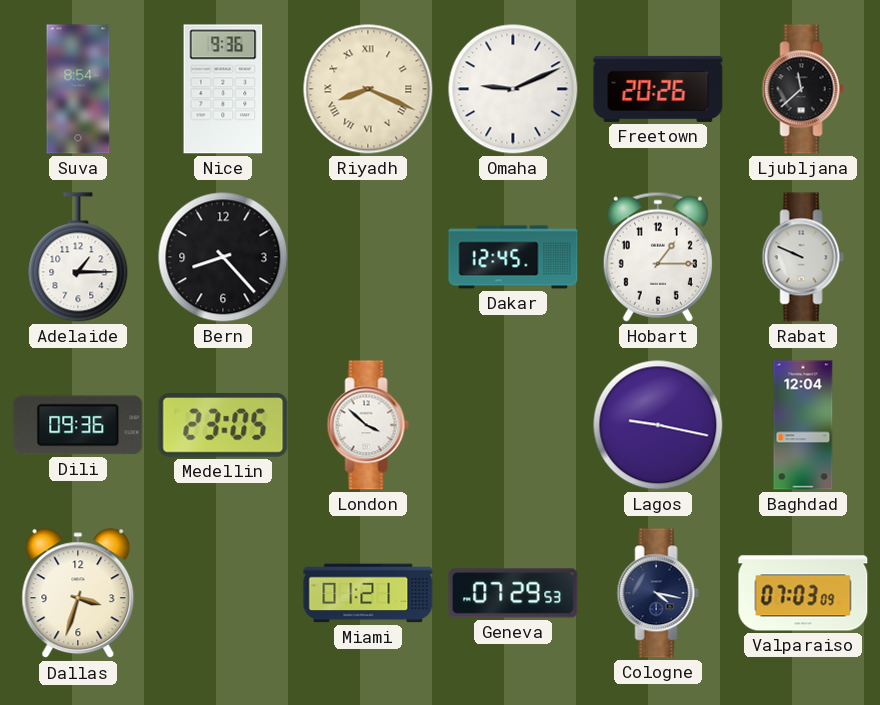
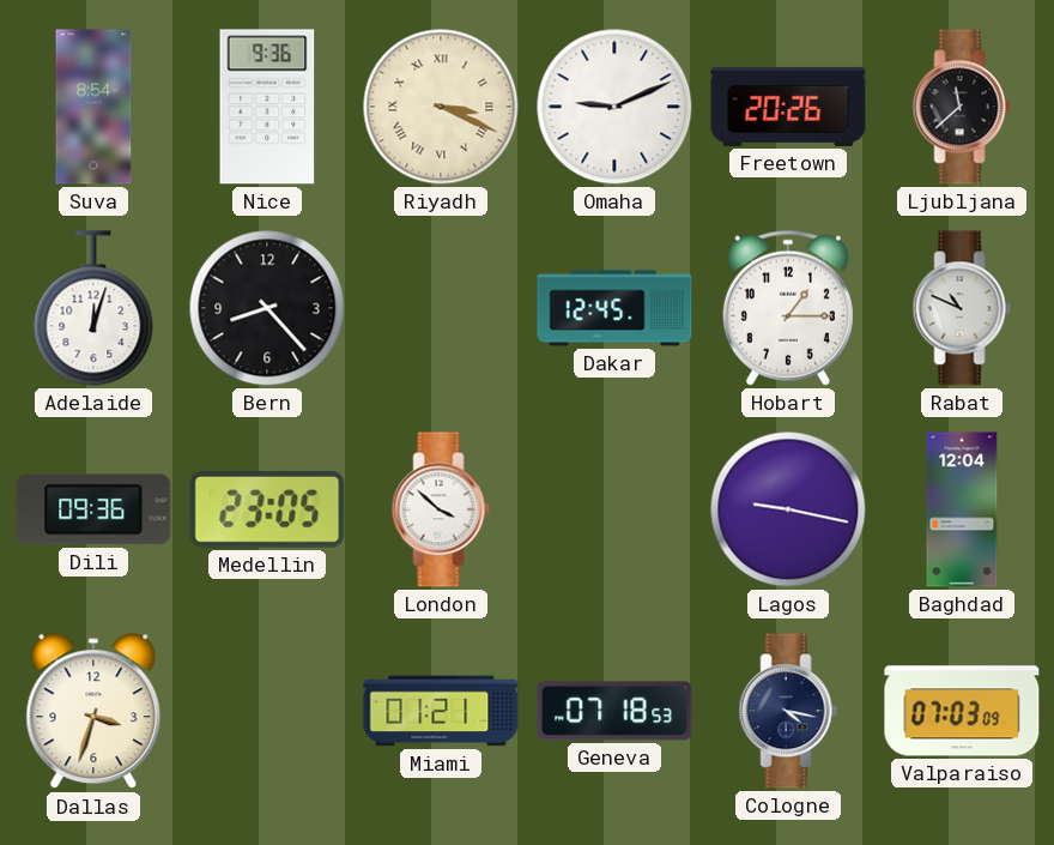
Riyadh: 8:19 -> 3:19 (441, 107)
Adelaide: 1:15 -> 12:03 (93, 308)
Rabat: 9:49 -> 10:49 (962, 308)
Geneva: 07:29 -> 07:18 (614, 711)
